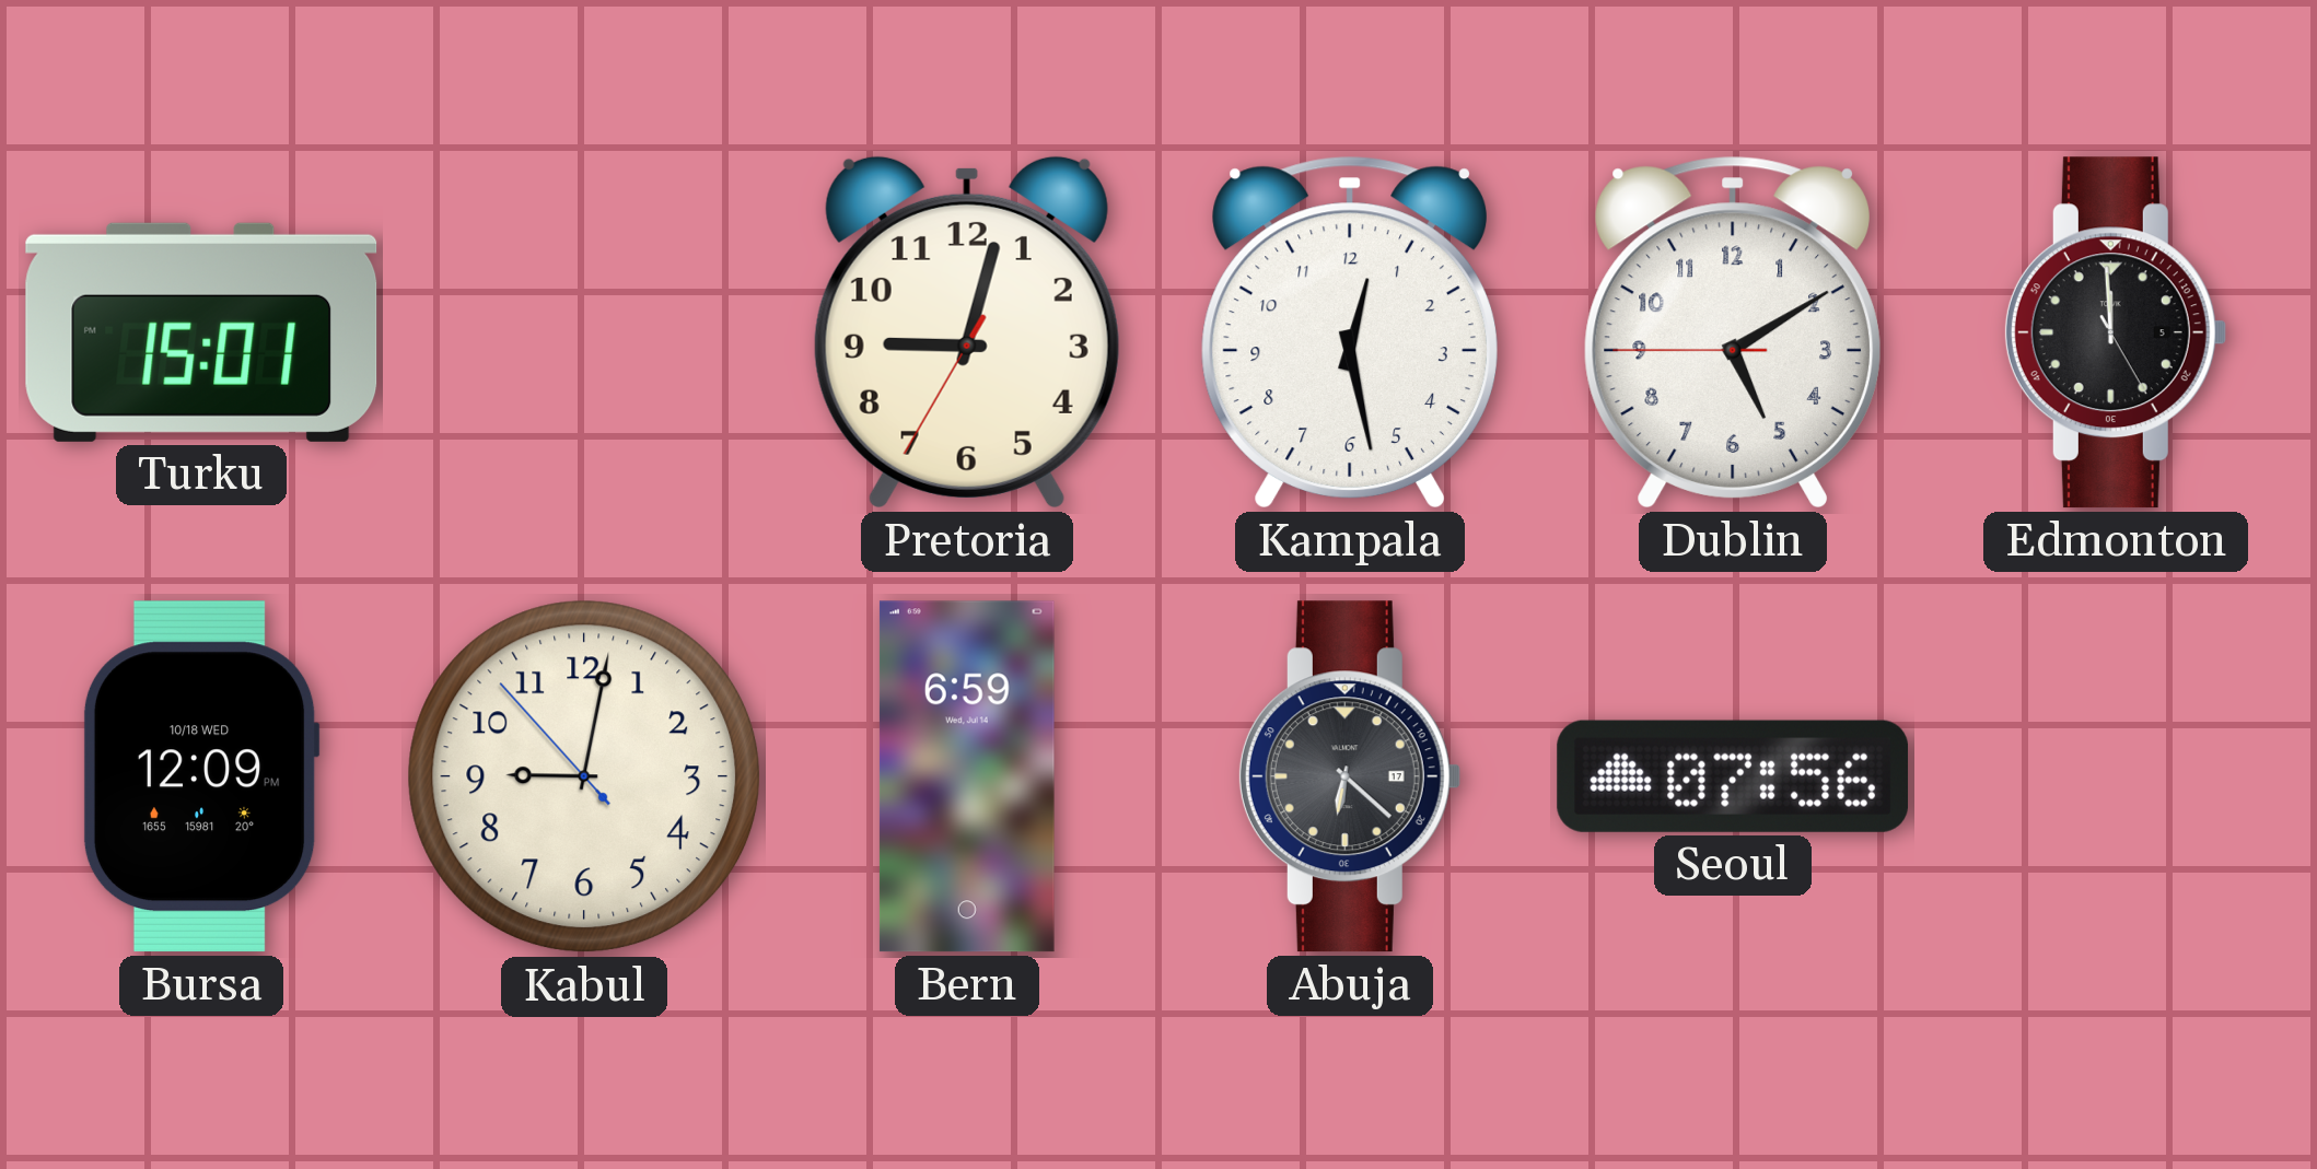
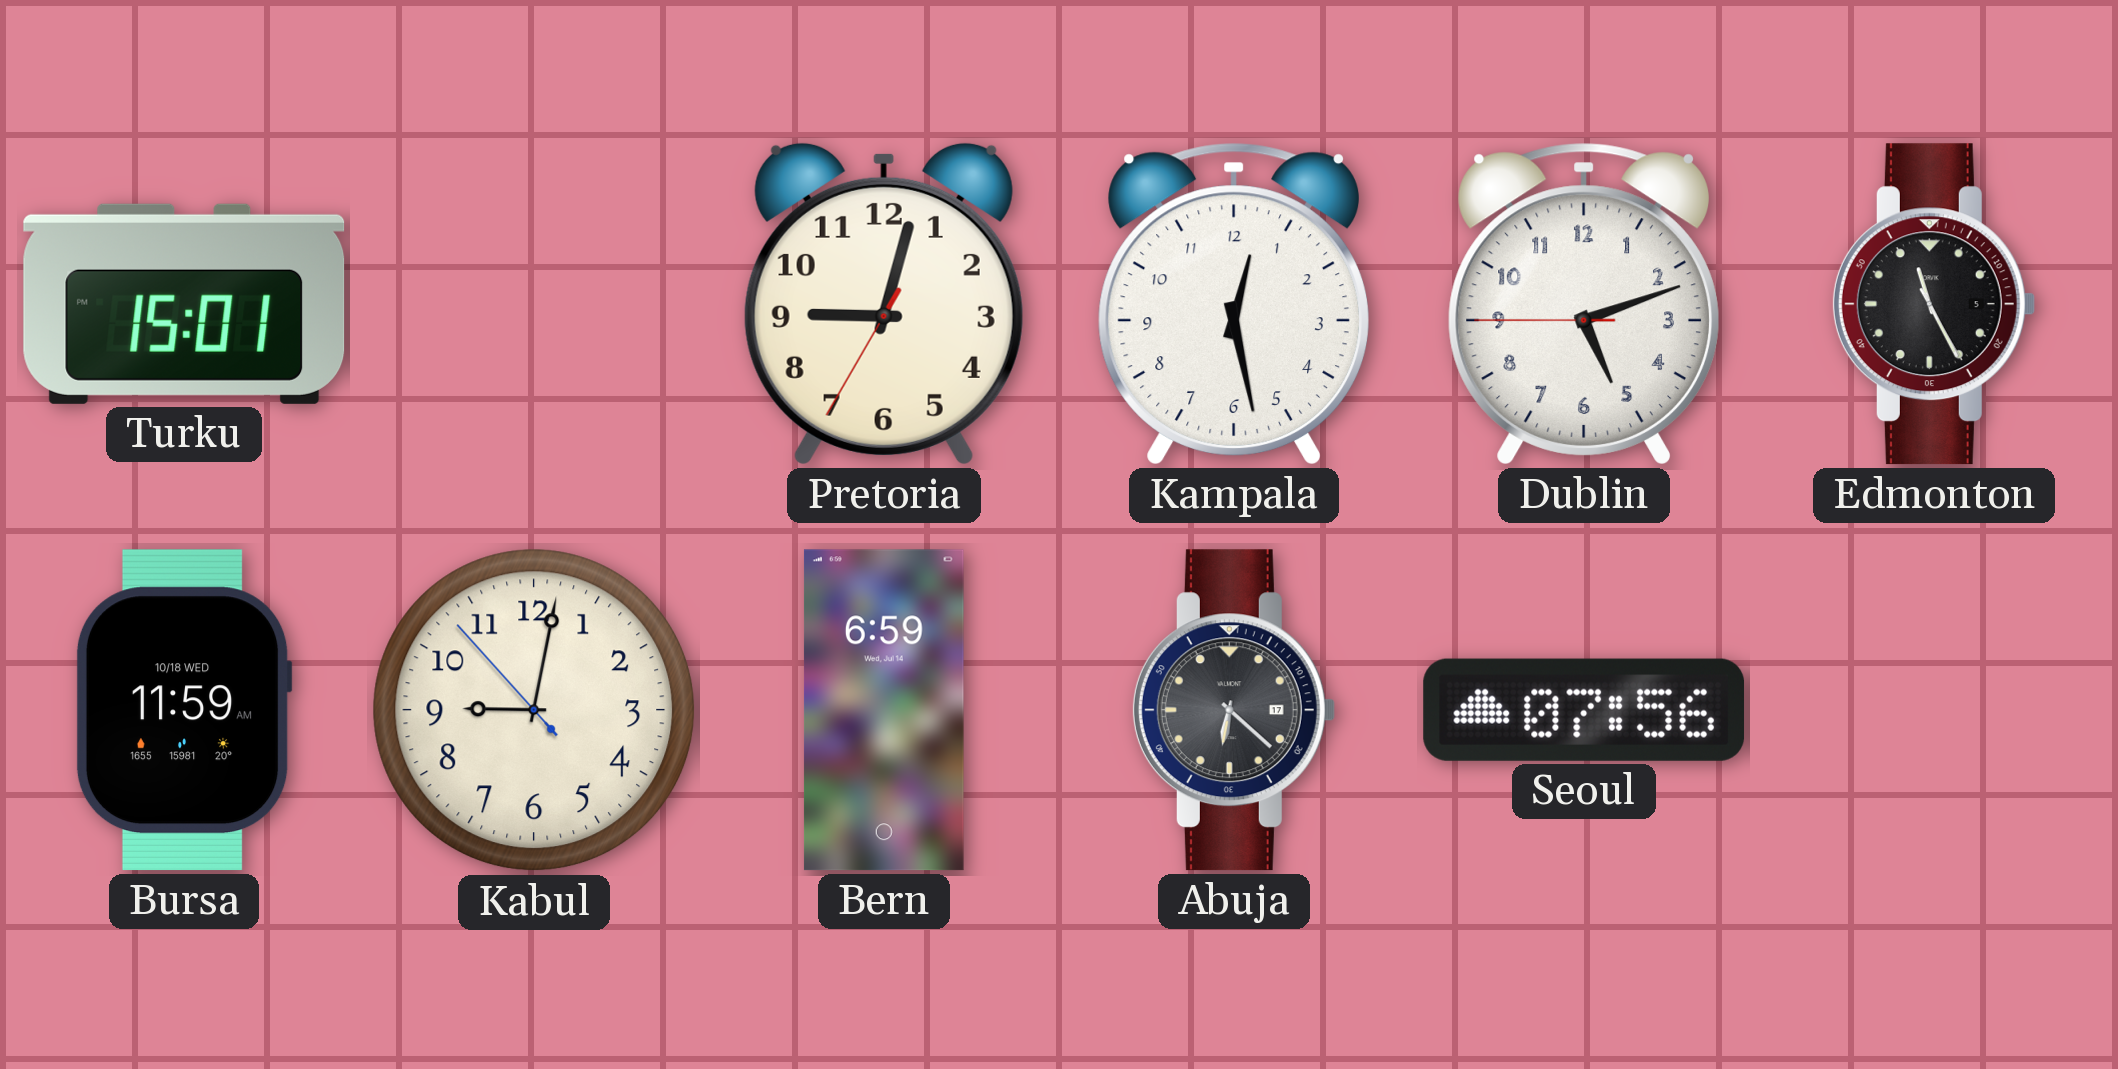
Dublin: 5:09 -> 5:11 (1584, 304)
Edmonton: 11:59 -> 11:25 (1933, 304)
Bursa: 12:09 -> 11:59 (184, 710)
